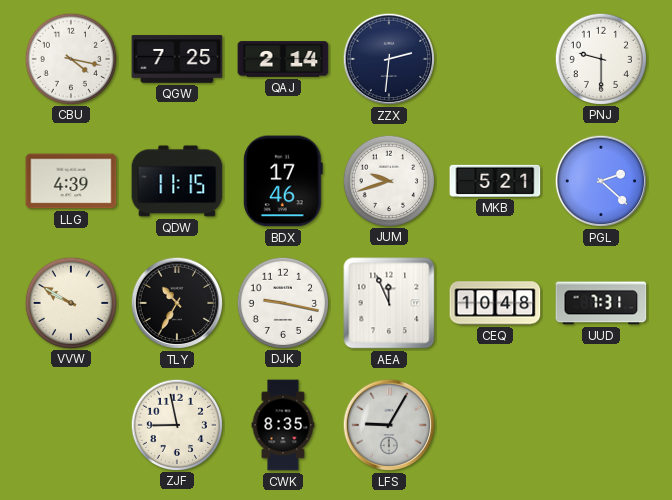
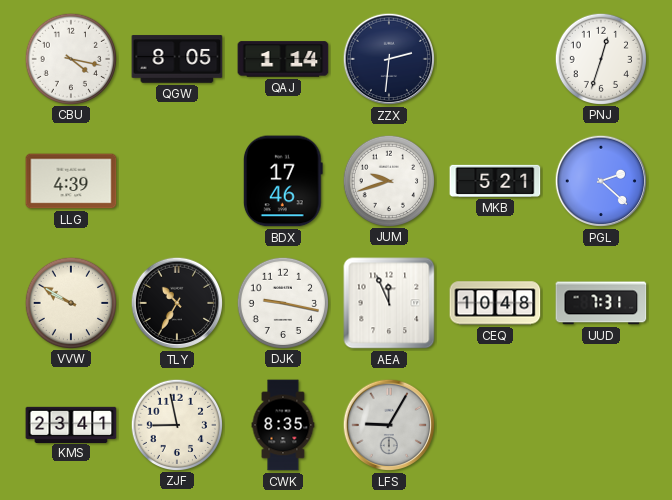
QGW: 7:25 -> 8:05 (177, 59)
QAJ: 2:14 -> 1:14 (283, 59)
PNJ: 9:30 -> 12:33 (600, 58)
QDW: 11:15 -> none (177, 181)
KMS: none -> 23:41 (71, 424)
